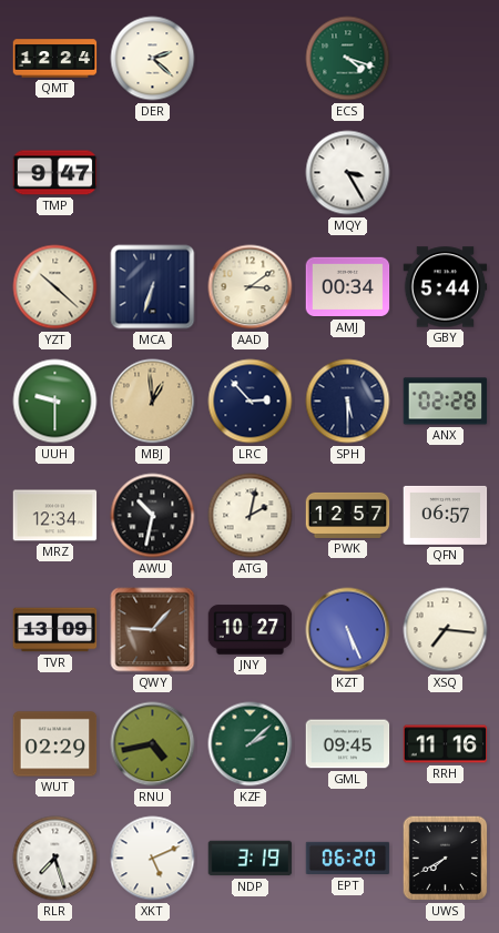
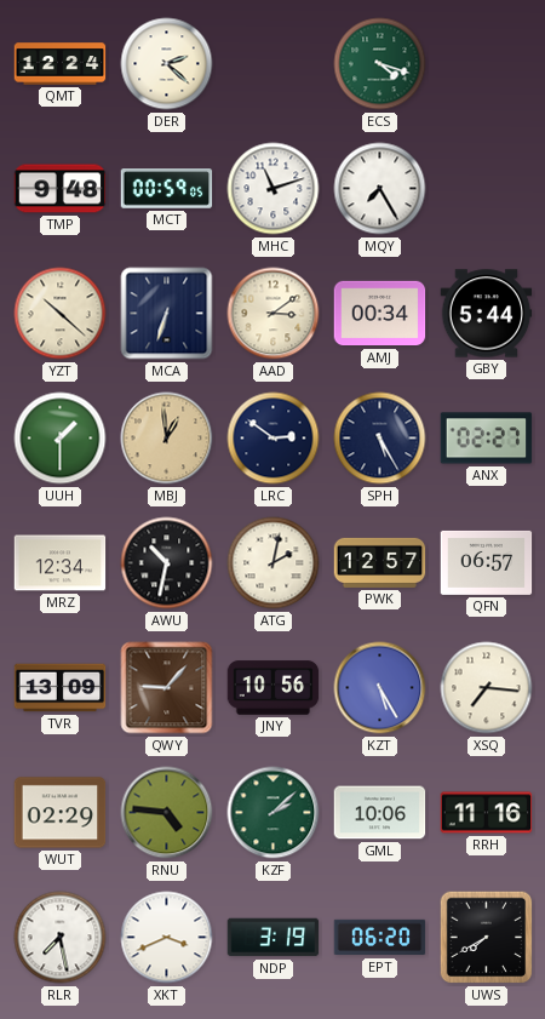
TMP: 9:47 -> 9:48 (61, 189)
MCT: none -> 00:59 (167, 189)
MHC: none -> 11:12 (274, 189)
MQY: 3:25 -> 7:25 (380, 189)
UUH: 9:30 -> 1:30 (61, 439)
LRC: 2:53 -> 2:51 (274, 439)
SPH: 5:30 -> 5:25 (380, 439)
ANX: 02:28 -> 02:27 (487, 439)
JNY: 10:27 -> 10:56 (274, 688)
KZT: 5:26 -> 5:25 (380, 688)
RNU: 4:43 -> 4:46 (167, 813)
GML: 09:45 -> 10:06 (380, 813)
RLR: 7:27 -> 7:28 (61, 938)
XKT: 5:11 -> 3:41 (167, 938)
